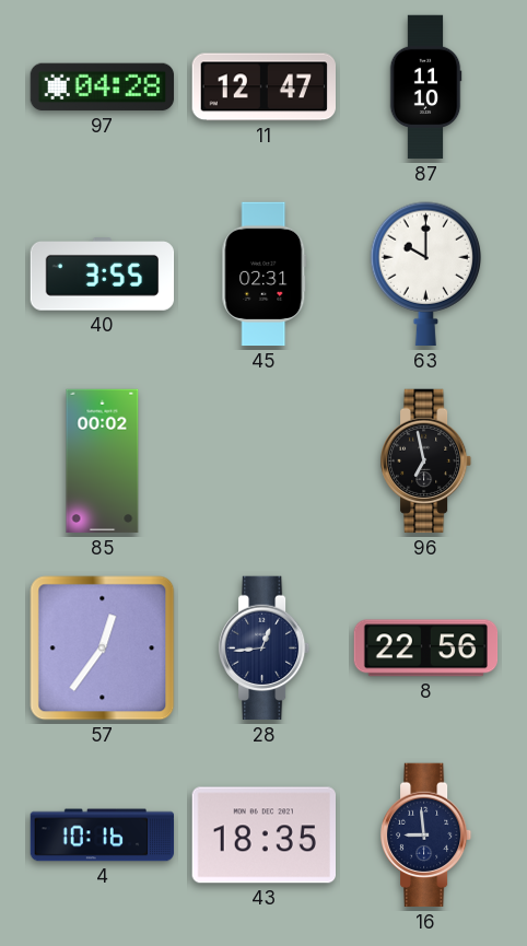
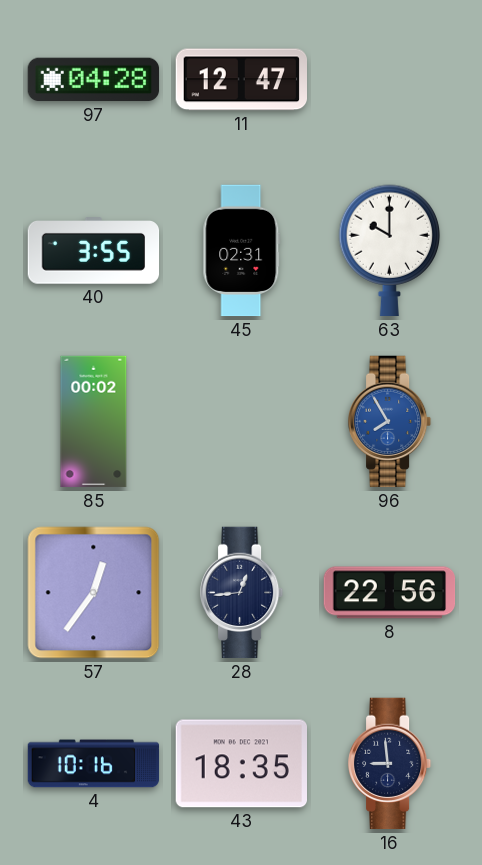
87: 11:10 -> none (425, 87)
96: 6:58 -> 7:55 (390, 422)
96 dial: black -> blue (390, 422)
